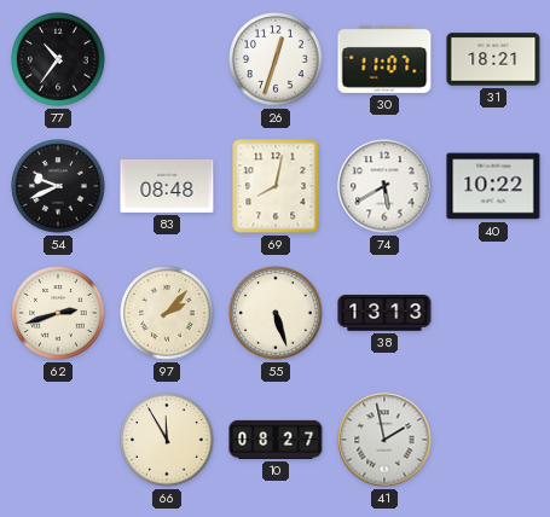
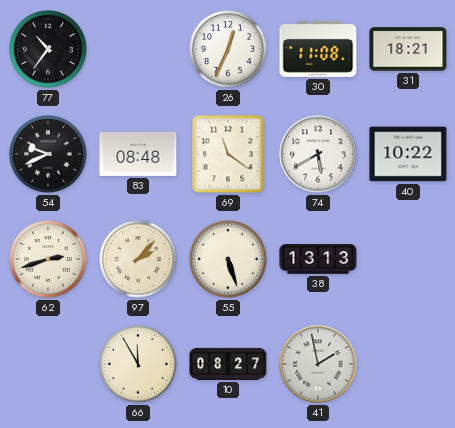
26: 12:33 -> 12:34 (228, 49)
30: 11:07 -> 11:08 (318, 49)
69: 8:02 -> 11:21 (228, 154)
